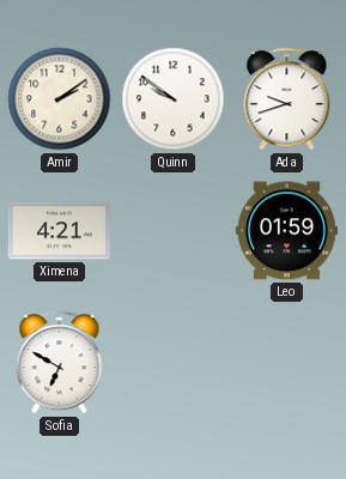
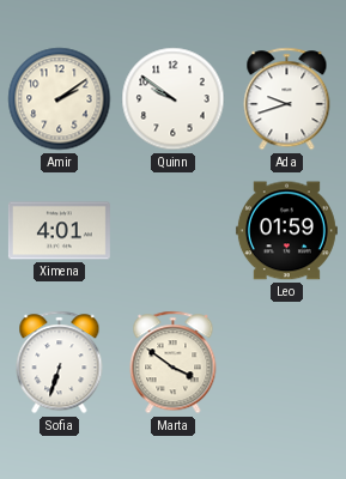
Ximena: 4:21 -> 4:01 (59, 231)
Sofia: 6:50 -> 6:33 (60, 363)
Marta: none -> 3:51 (174, 363)
